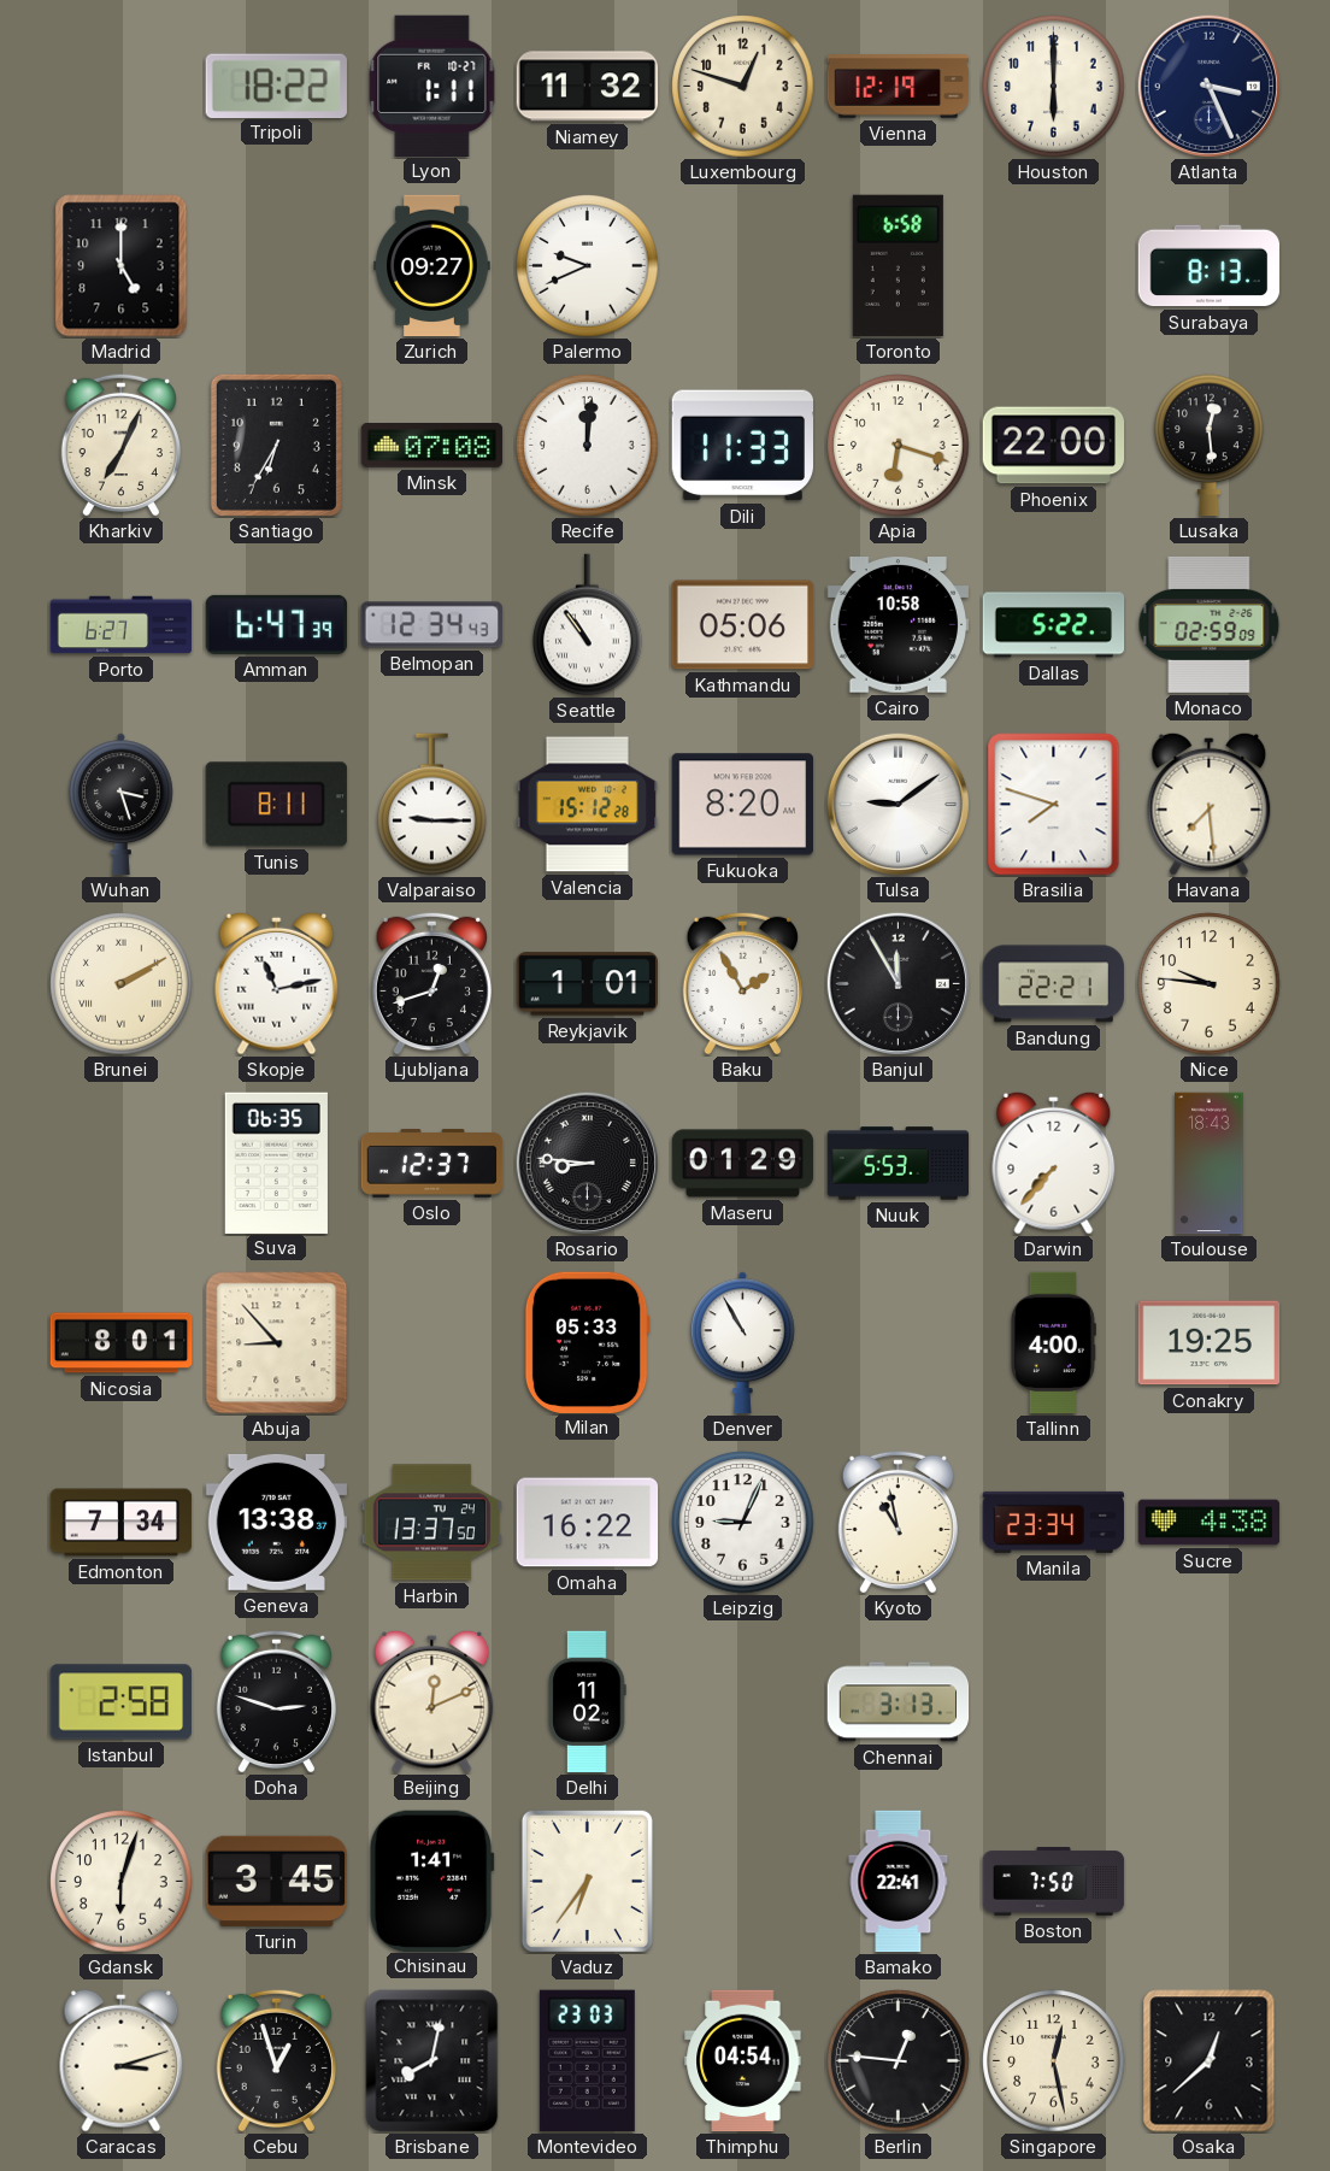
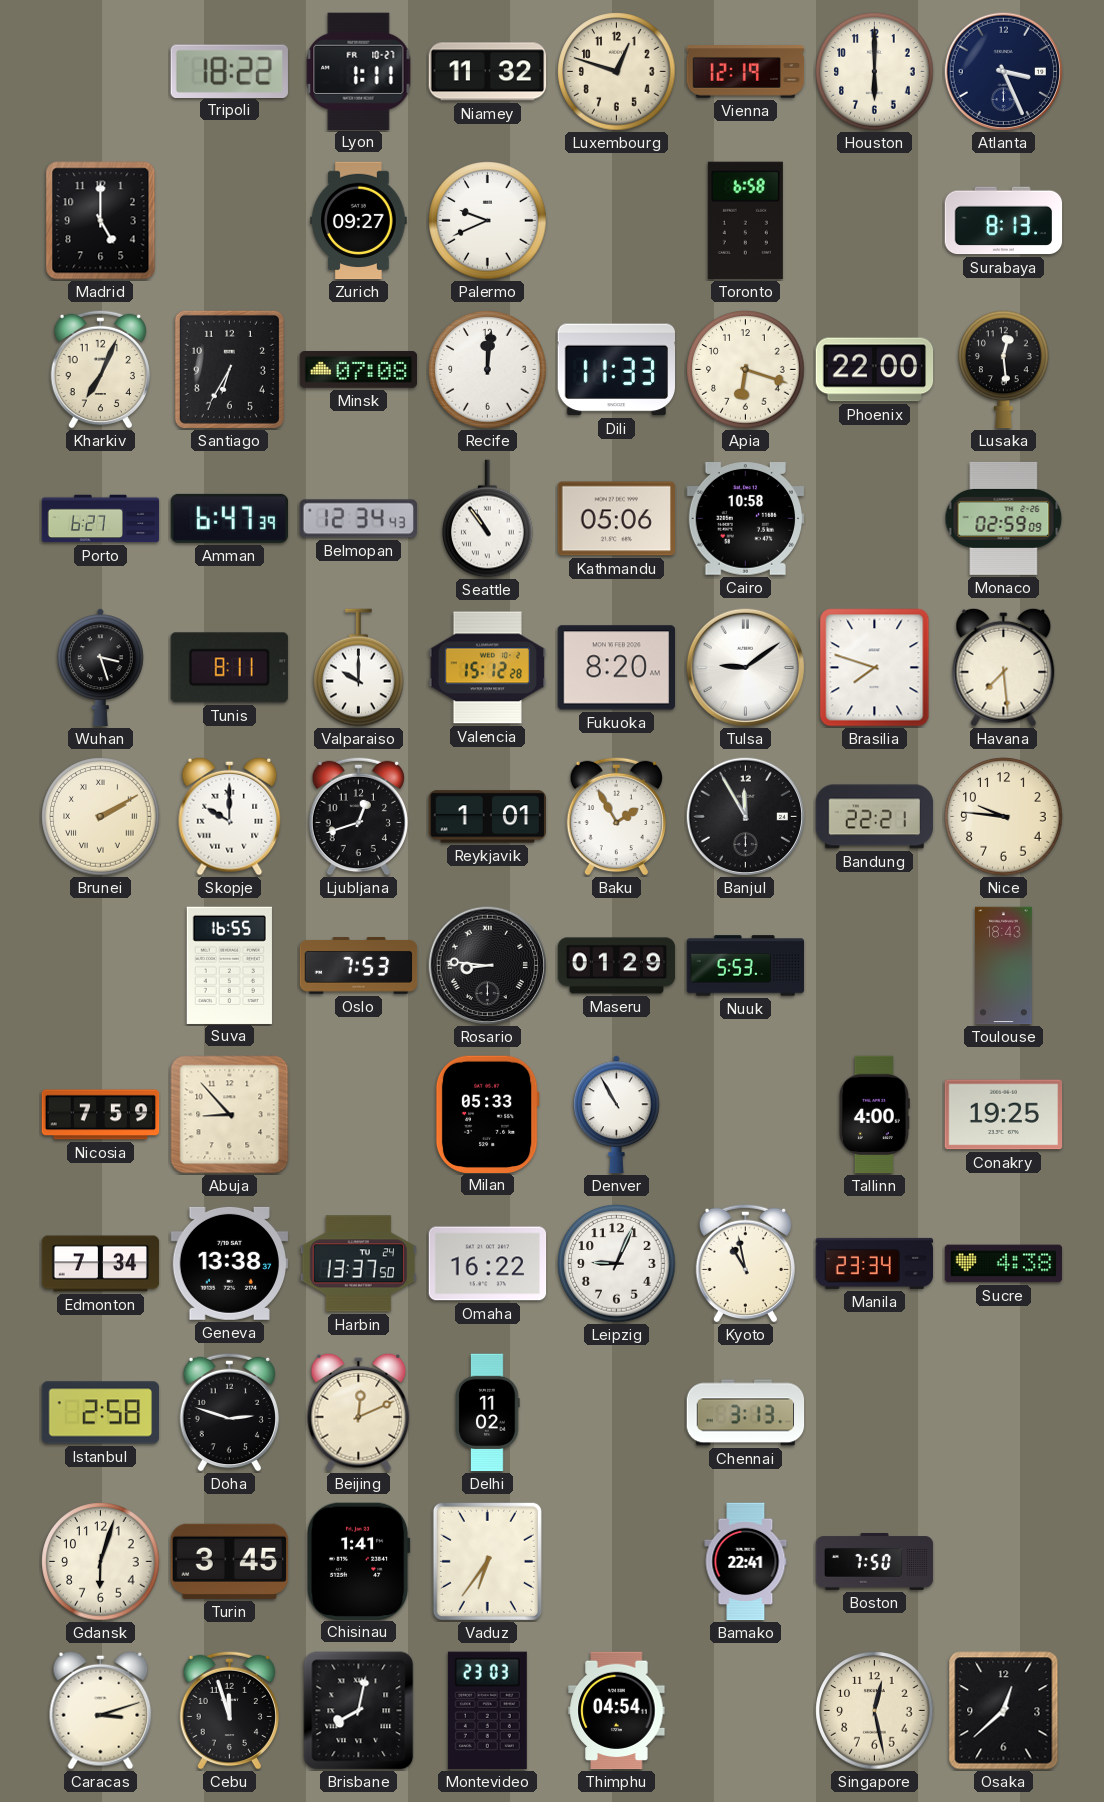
Dallas: 5:22 -> none (1054, 625)
Valparaiso: 9:15 -> 10:00 (359, 668)
Skopje: 11:13 -> 10:00 (230, 816)
Suva: 06:35 -> 16:55 (229, 965)
Oslo: 12:37 -> 7:53 (359, 966)
Darwin: 7:37 -> none (1054, 1163)
Nicosia: 8:01 -> 7:59 (101, 1115)
Cebu: 12:57 -> 11:57 (229, 1710)
Berlin: 12:46 -> none (899, 2061)
